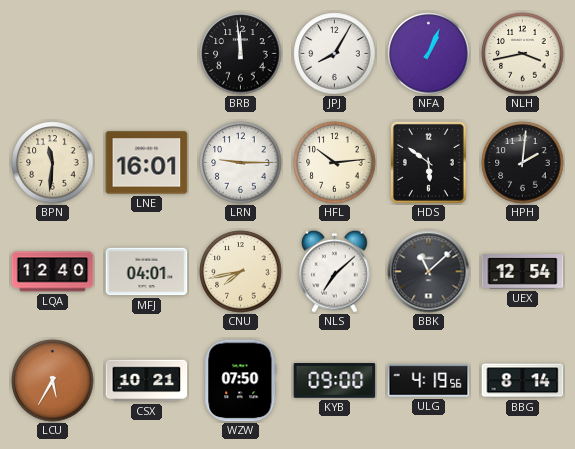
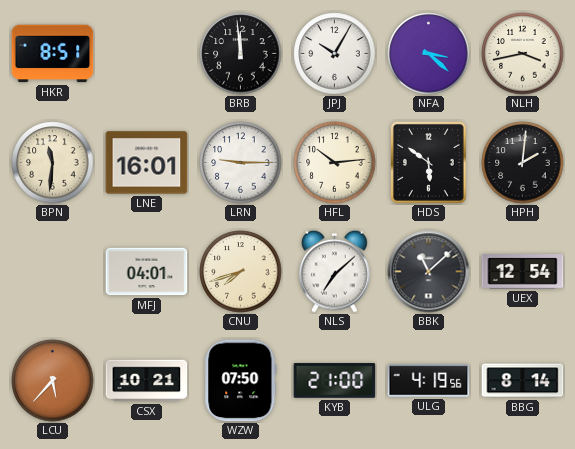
HKR: none -> 8:51 (53, 54)
JPJ: 8:05 -> 10:05 (335, 54)
NFA: 1:04 -> 3:22 (429, 54)
LQA: 12:40 -> none (53, 272)
CNU: 7:43 -> 7:42 (241, 272)
LCU: 5:35 -> 5:37 (53, 381)
KYB: 09:00 -> 21:00 (335, 381)
